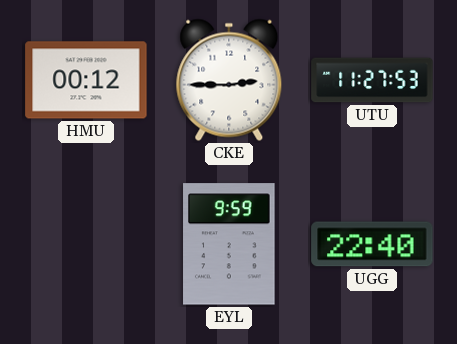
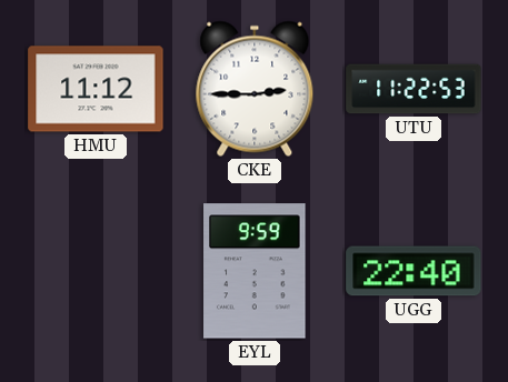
HMU: 00:12 -> 11:12 (96, 89)
UTU: 11:27 -> 11:22 (414, 89)
